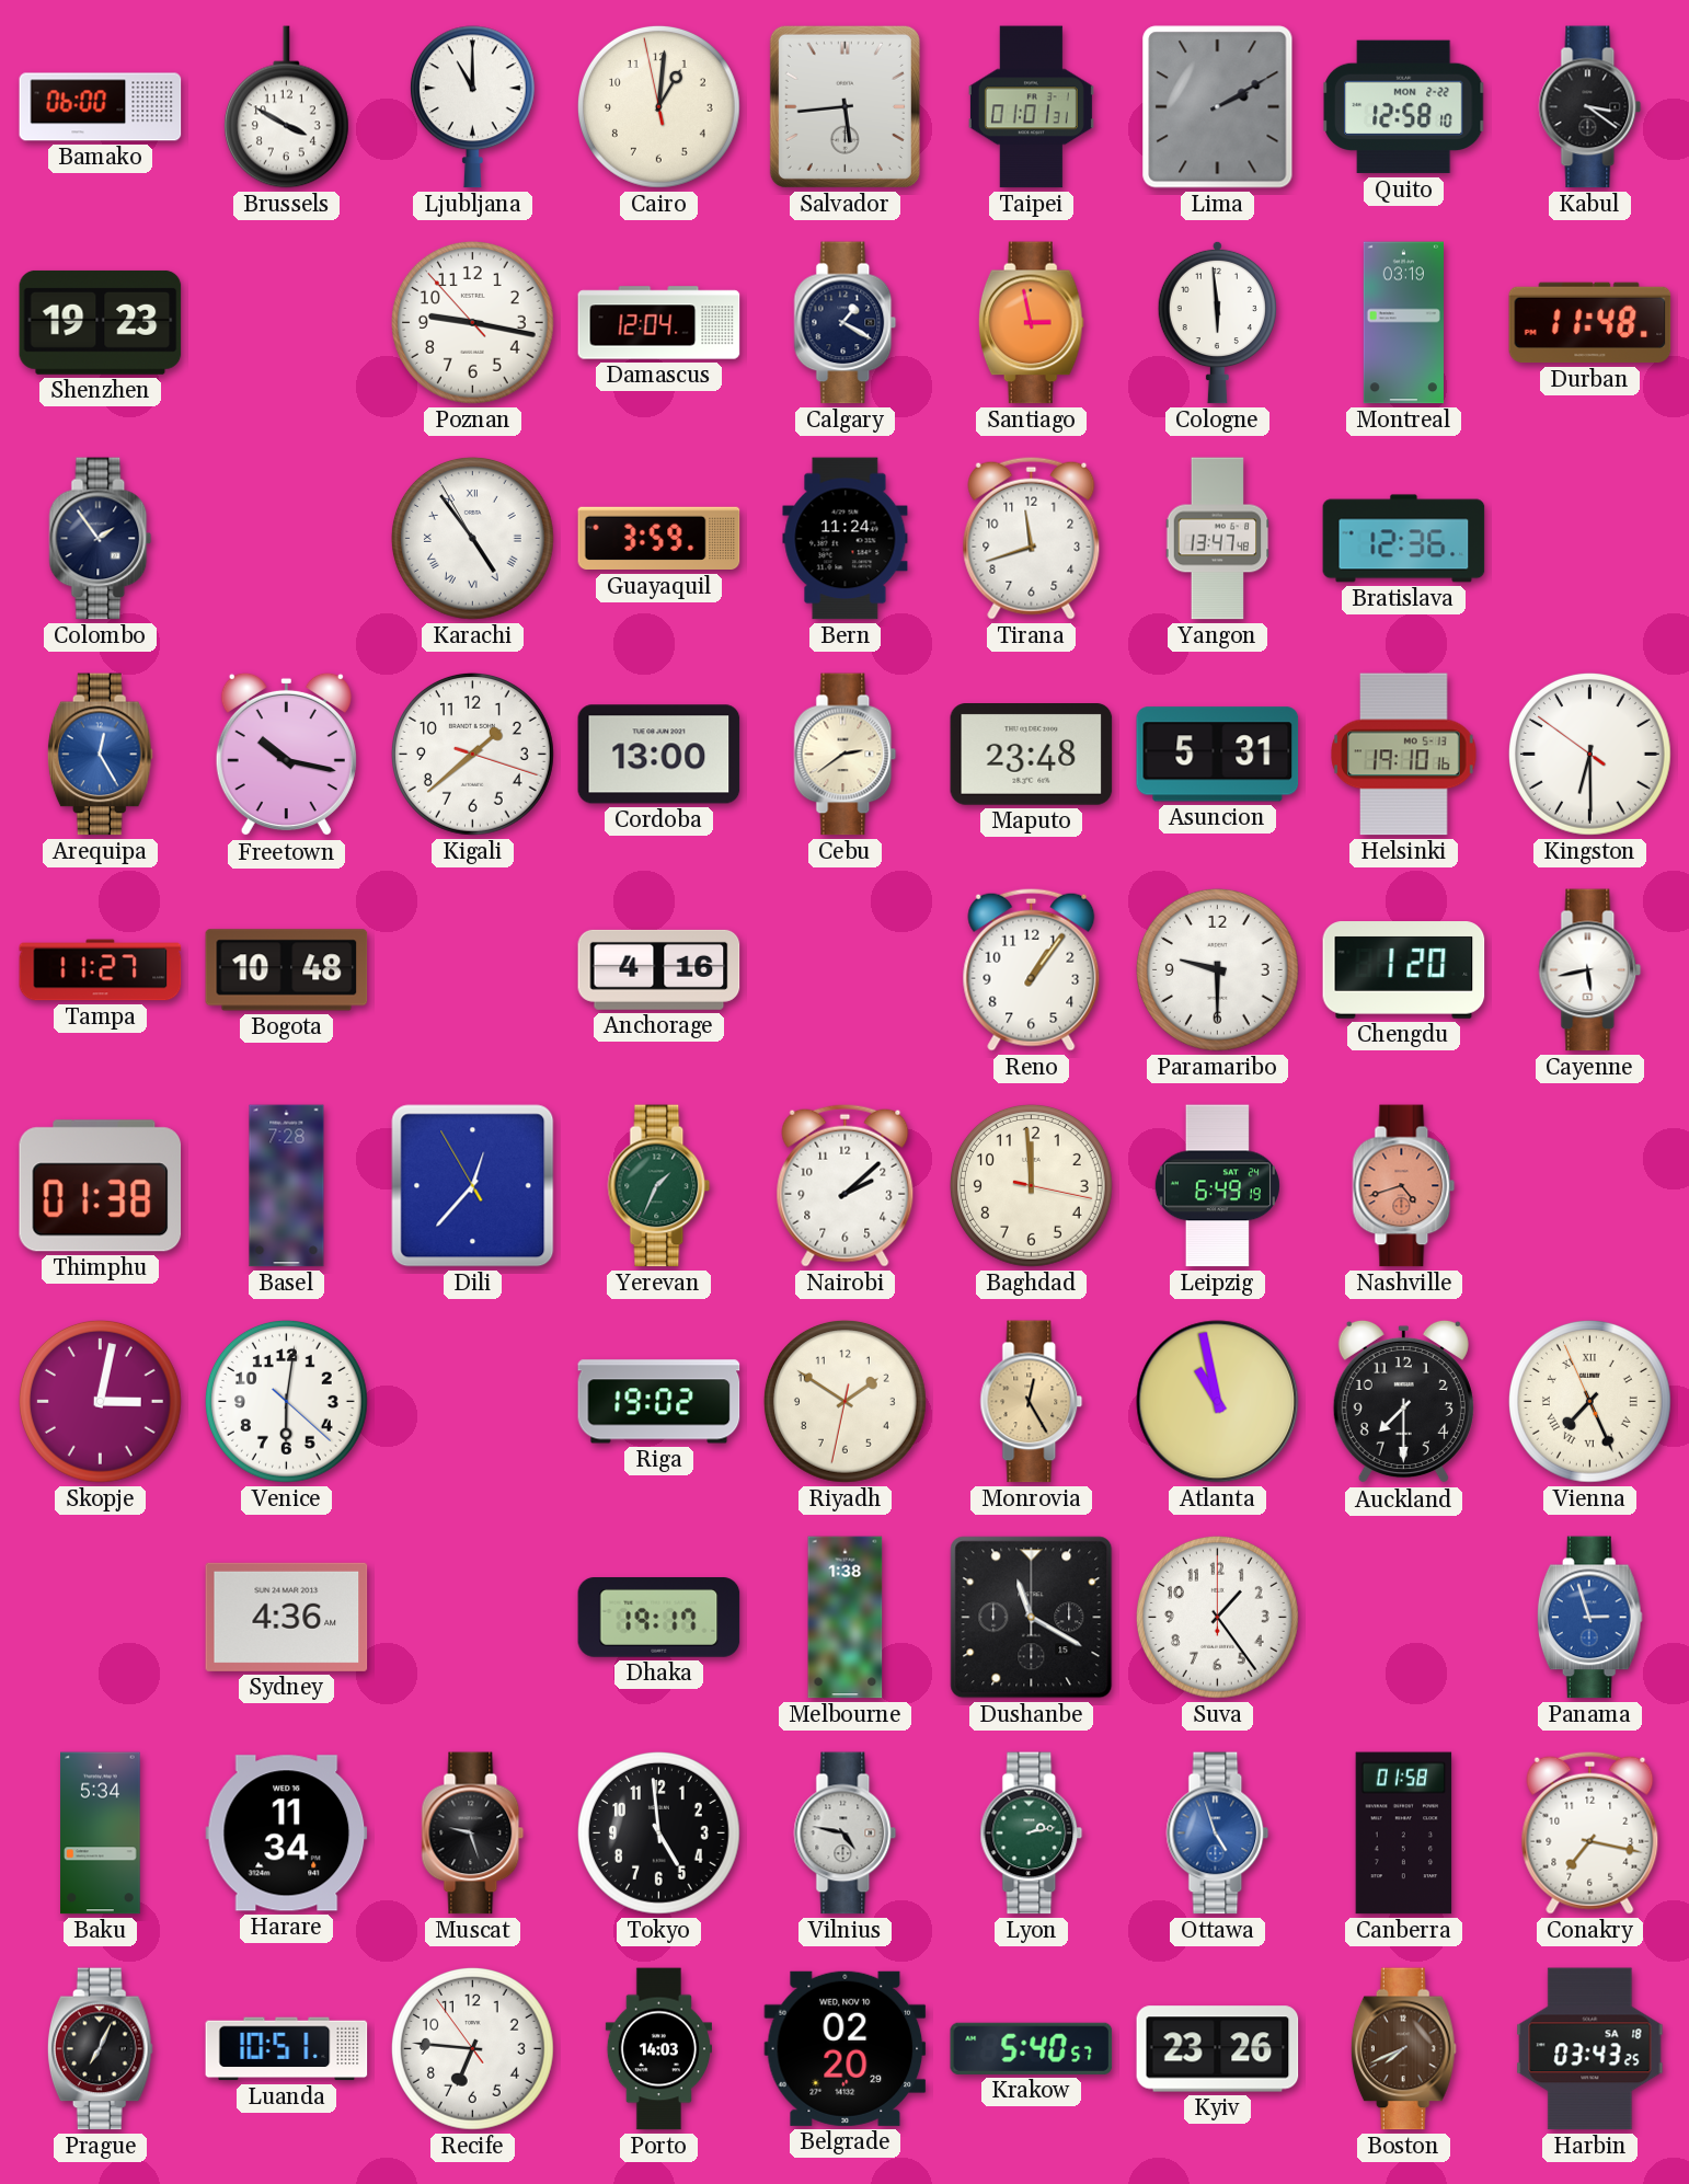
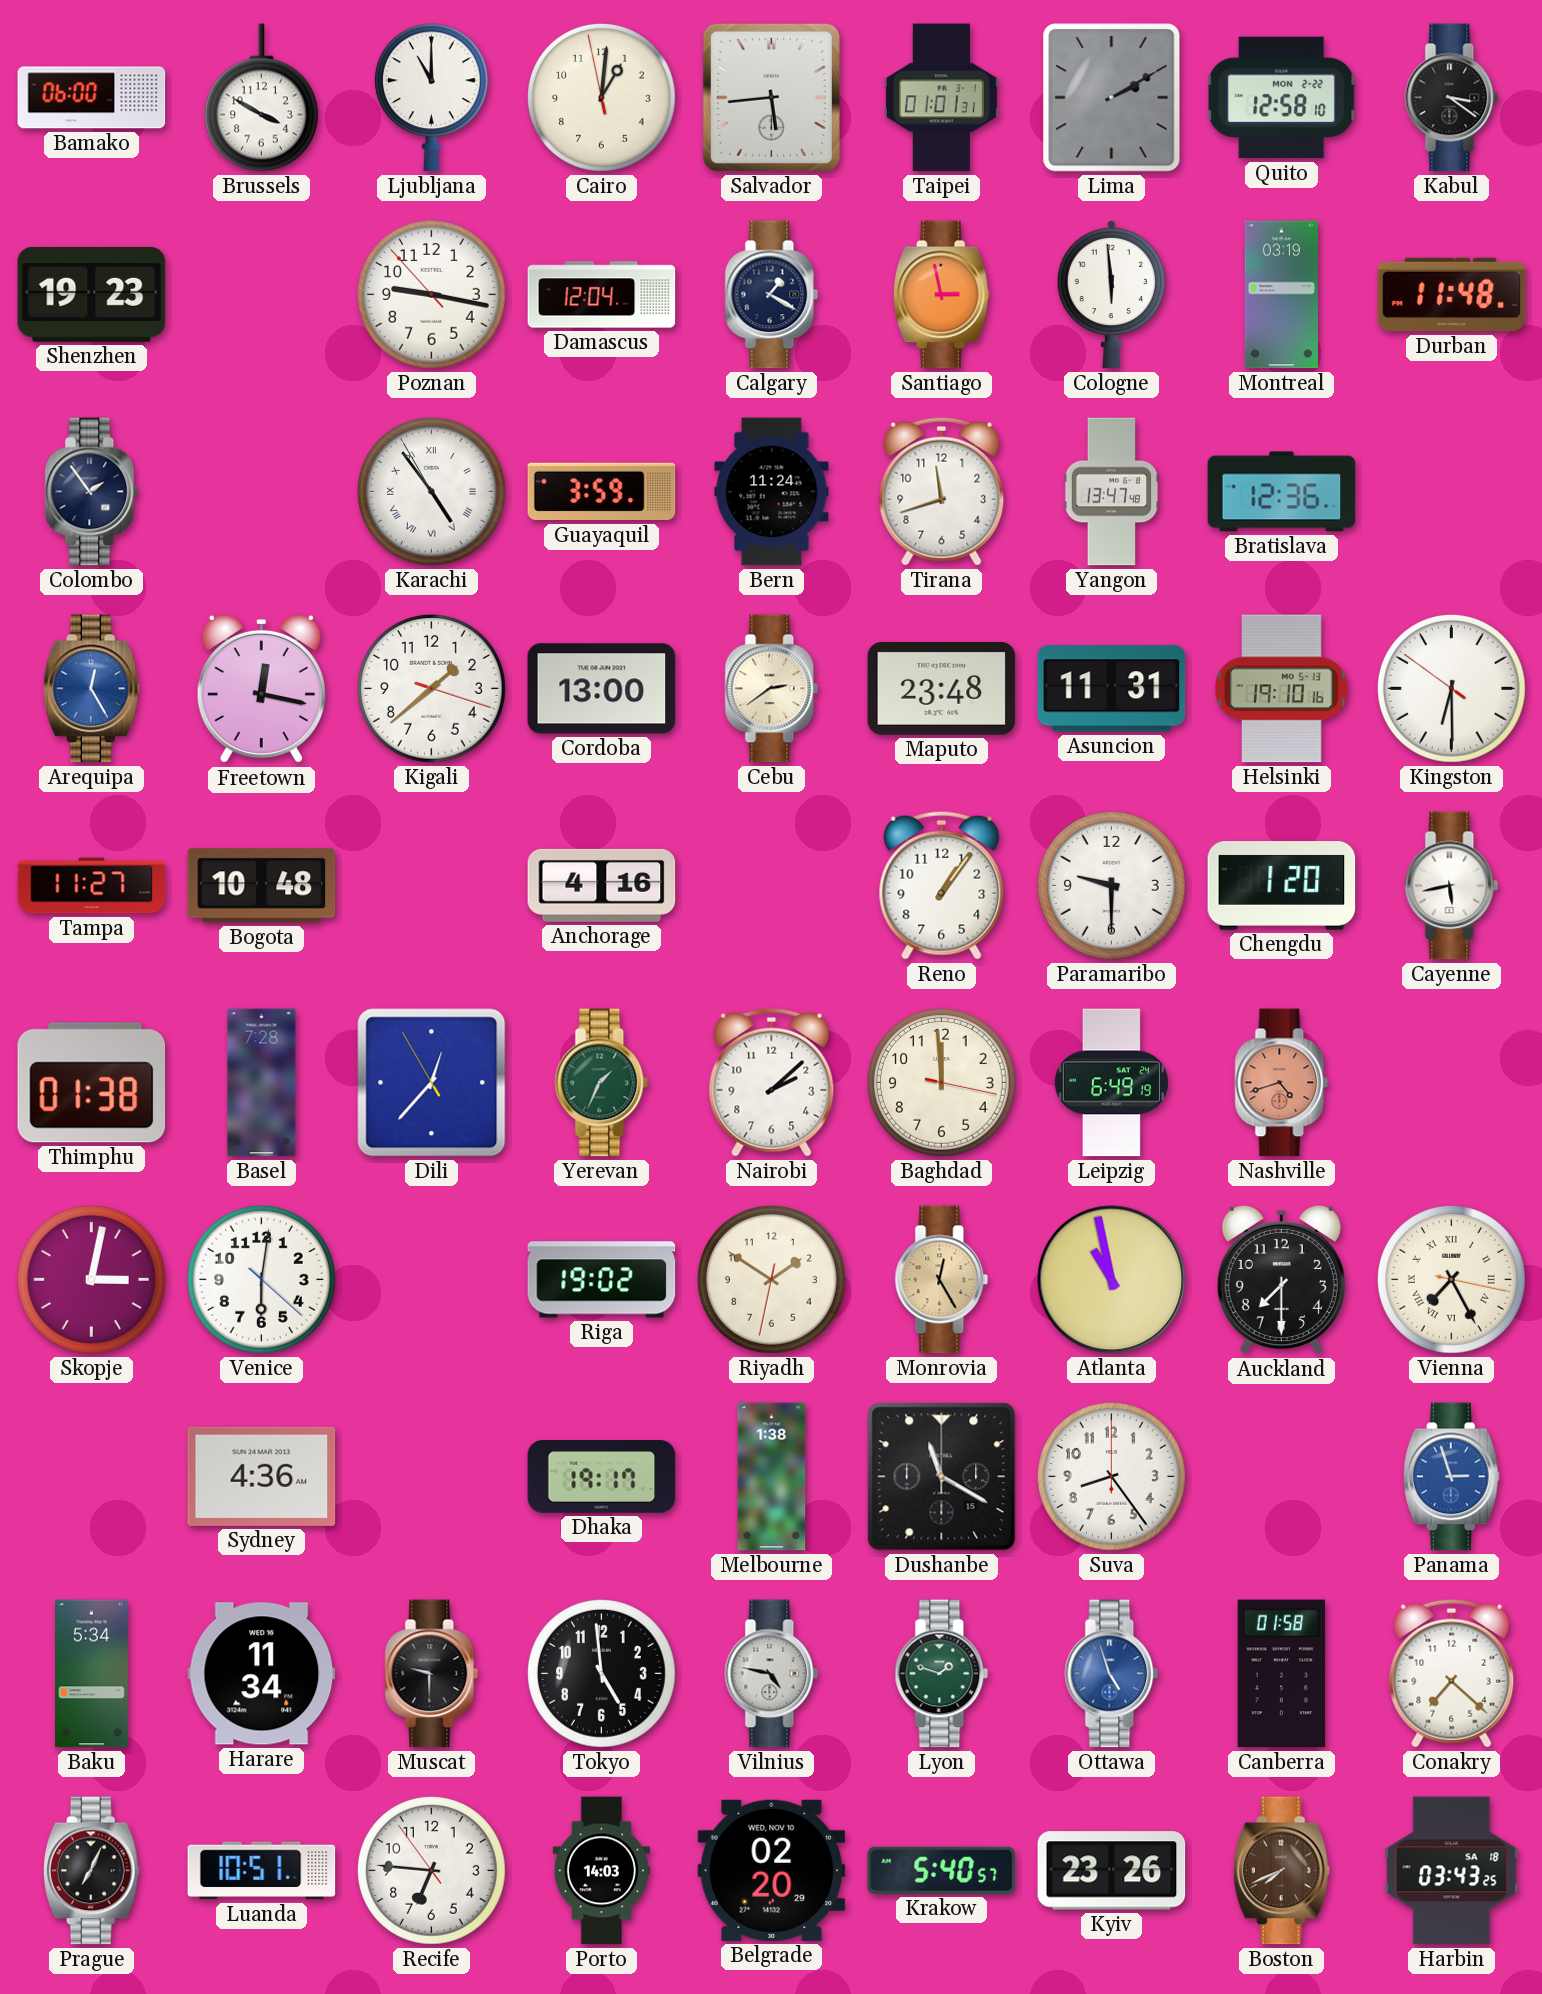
Freetown: 10:17 -> 12:17 (261, 689)
Asuncion: 5:31 -> 11:31 (1112, 689)
Vienna: 7:25:56 -> 7:25:17 (1452, 1280)
Suva: 1:24 -> 8:24 (1112, 1477)
Muscat: 9:27 -> 9:30 (432, 1674)
Lyon: 2:13 -> 1:48 (942, 1674)
Conakry: 7:17 -> 7:22 (1452, 1673)
